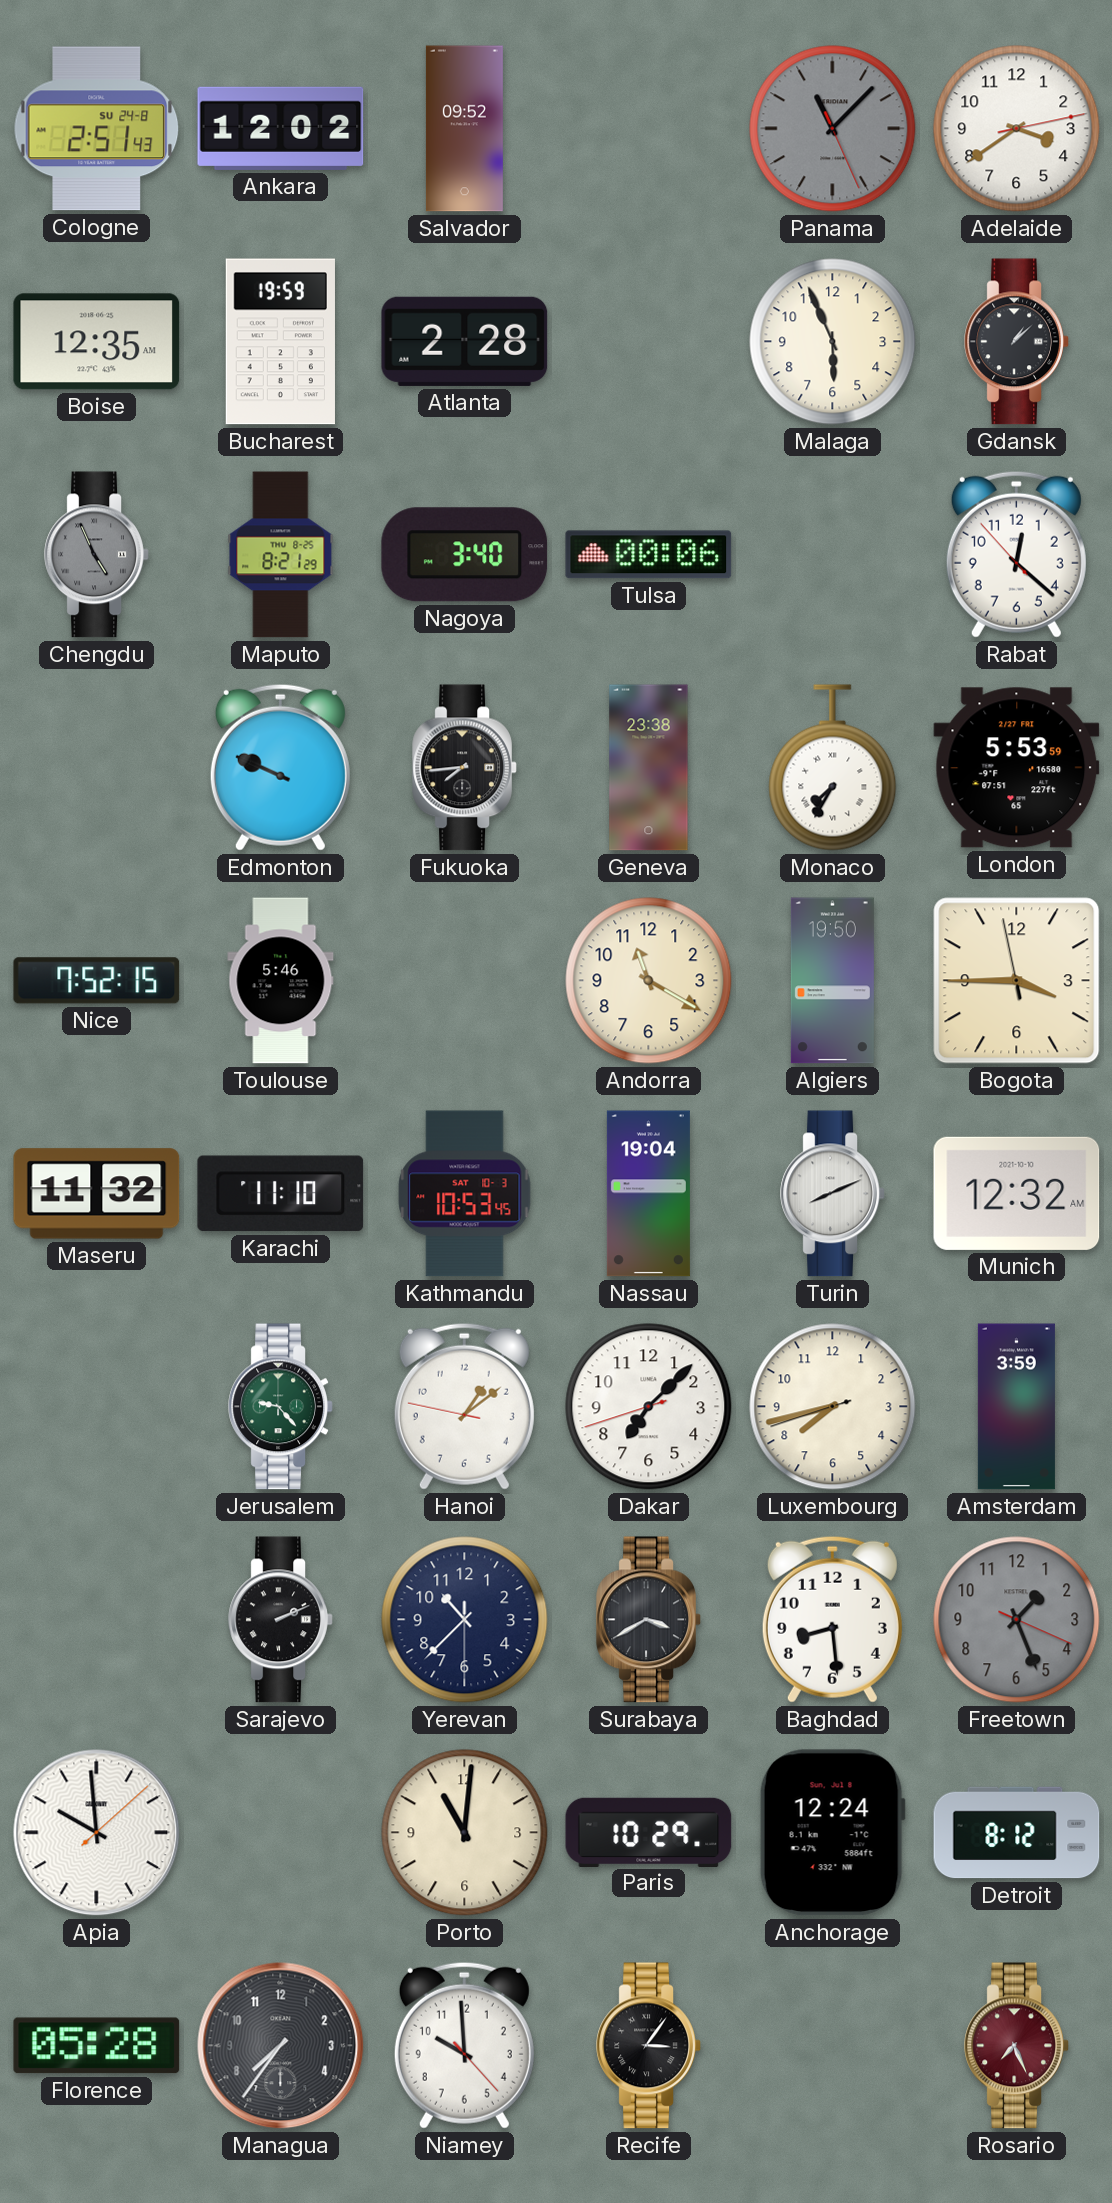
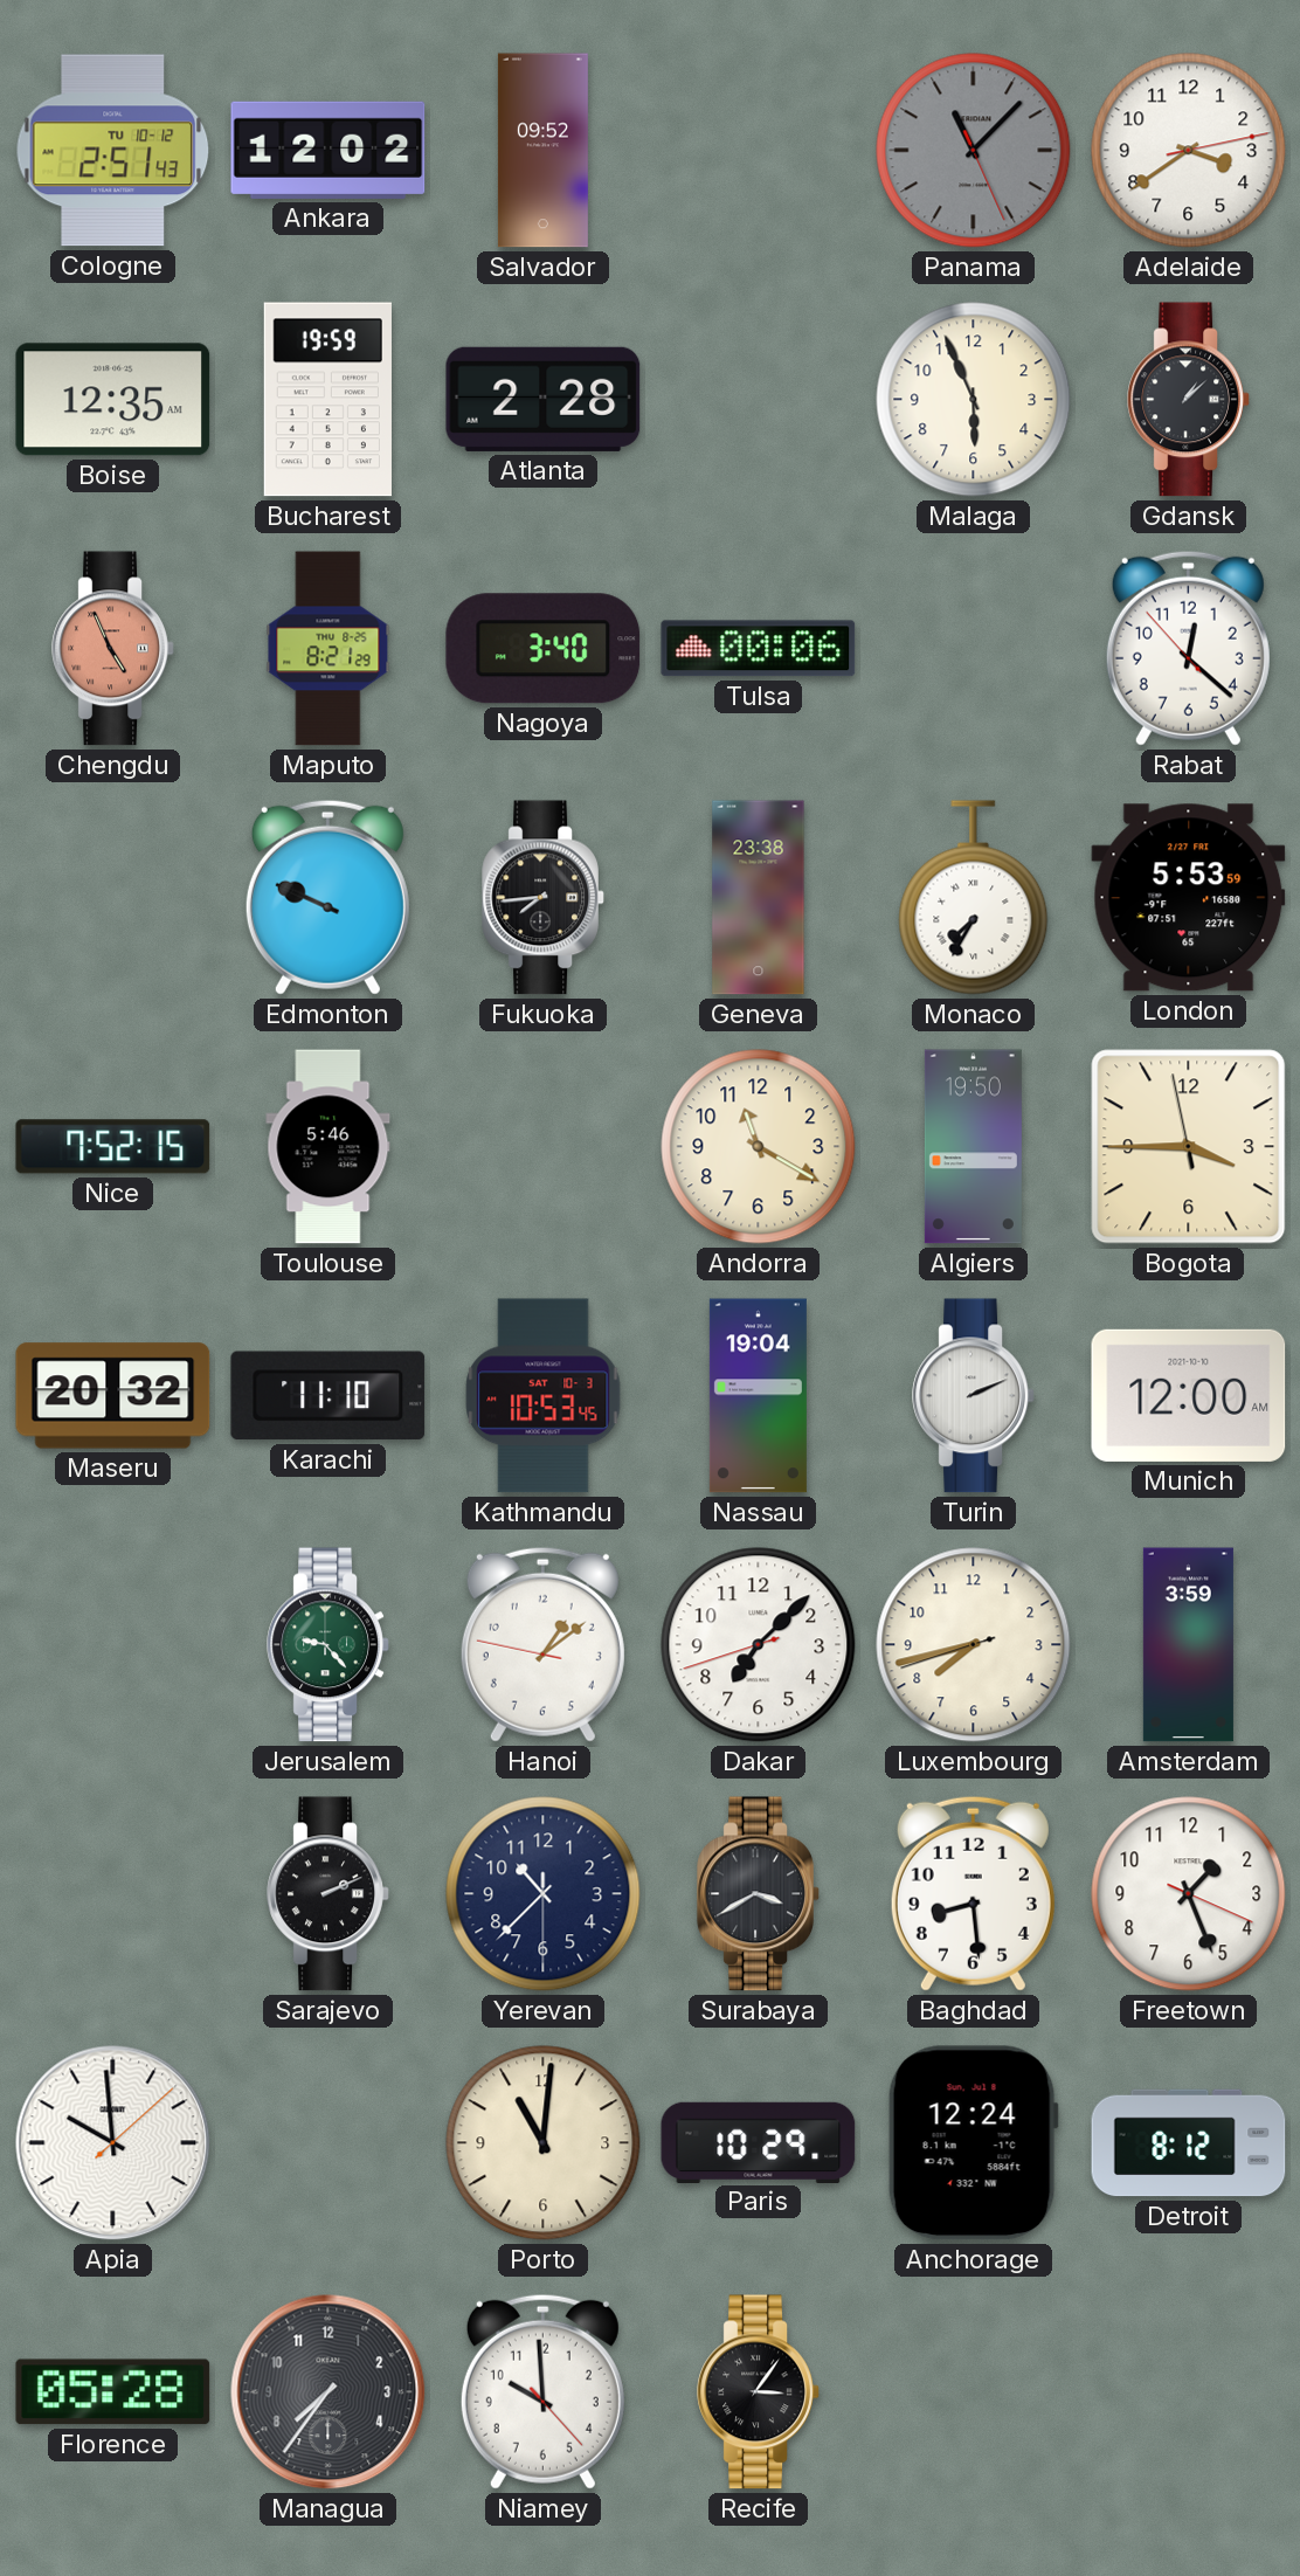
Cologne date: SU 24-8 -> TU 10-12 (113, 151)
Chengdu dial: grey -> salmon (113, 649)
Maseru: 11:32 -> 20:32 (113, 1396)
Turin: 8:11 -> 2:11 (974, 1396)
Munich: 12:32 -> 12:00 (1189, 1395)
Freetown dial: grey -> white (1189, 1894)
Rosario: 7:26 -> none (1017, 2046)
